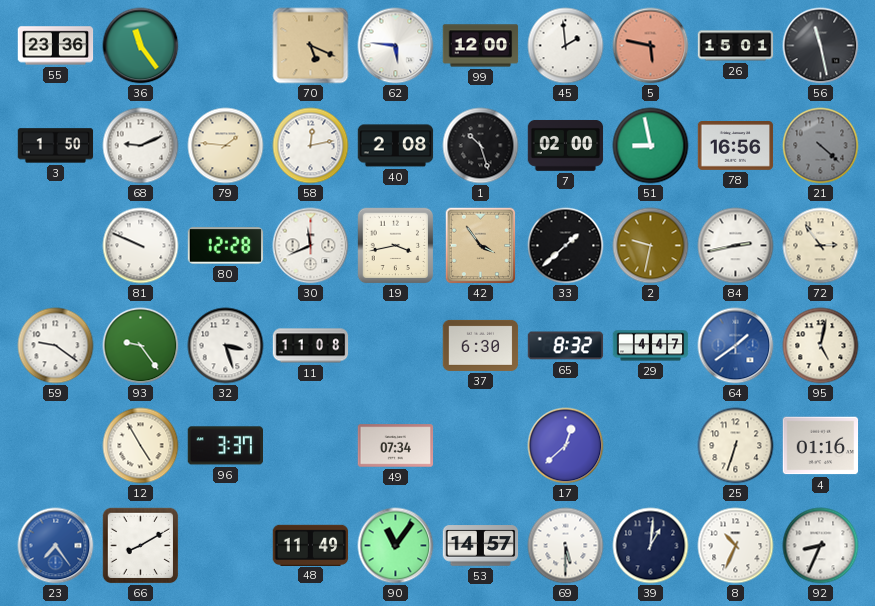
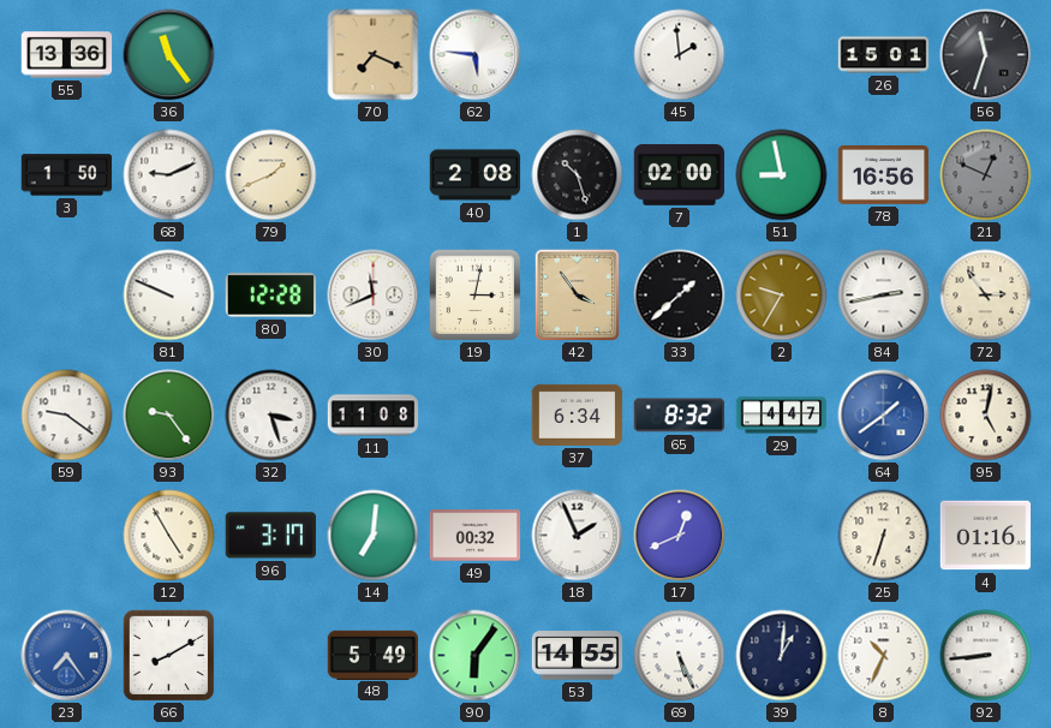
55: 23:36 -> 13:36 (67, 55)
70: 5:19 -> 7:19 (374, 55)
99: 12:00 -> none (481, 46)
5: 5:47 -> none (651, 46)
56: 11:28 -> 11:33 (986, 55)
79: 1:46 -> 1:41 (271, 175)
58: 12:13 -> none (311, 146)
21: 4:22 -> 12:49 (986, 175)
19: 3:43 -> 3:02 (474, 294)
2: 9:32 -> 9:35 (782, 296)
37: 6:30 -> 6:34 (578, 414)
96: 3:37 -> 3:17 (270, 536)
14: none -> 7:01 (374, 536)
49: 07:34 -> 00:32 (476, 536)
18: none -> 1:56 (578, 536)
17: 12:38 -> 12:41 (680, 536)
48: 11:49 -> 5:49 (374, 655)
90: 11:06 -> 6:06 (476, 656)
53: 14:57 -> 14:55 (578, 656)
69: 5:30 -> 5:26 (680, 656)
92: 8:34 -> 8:44 (986, 656)
